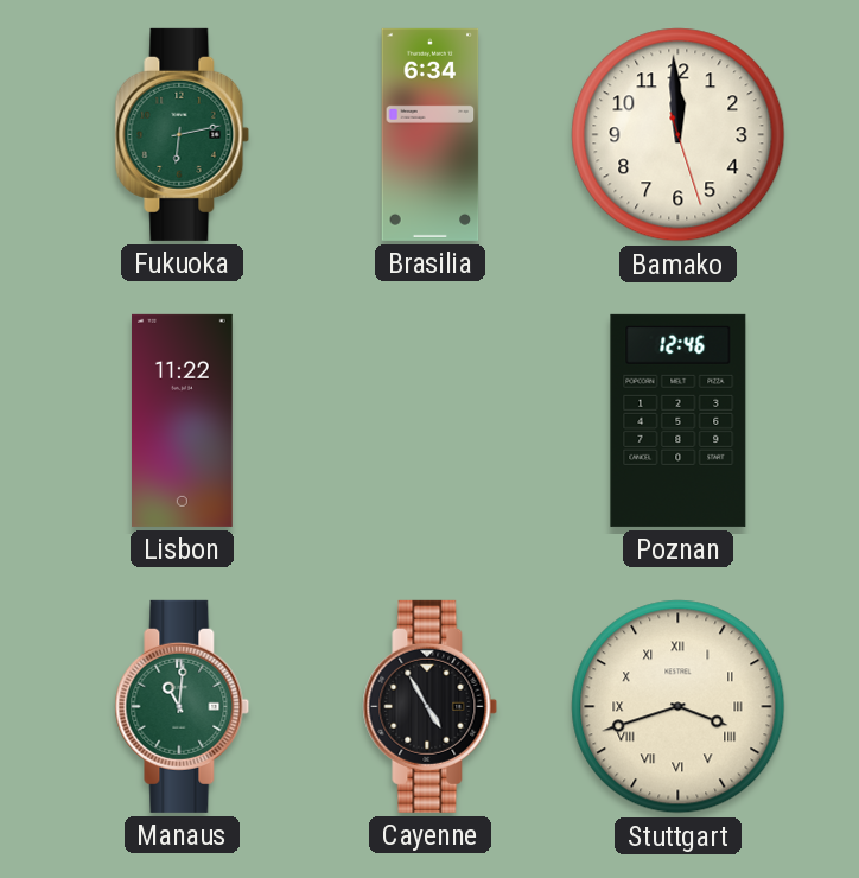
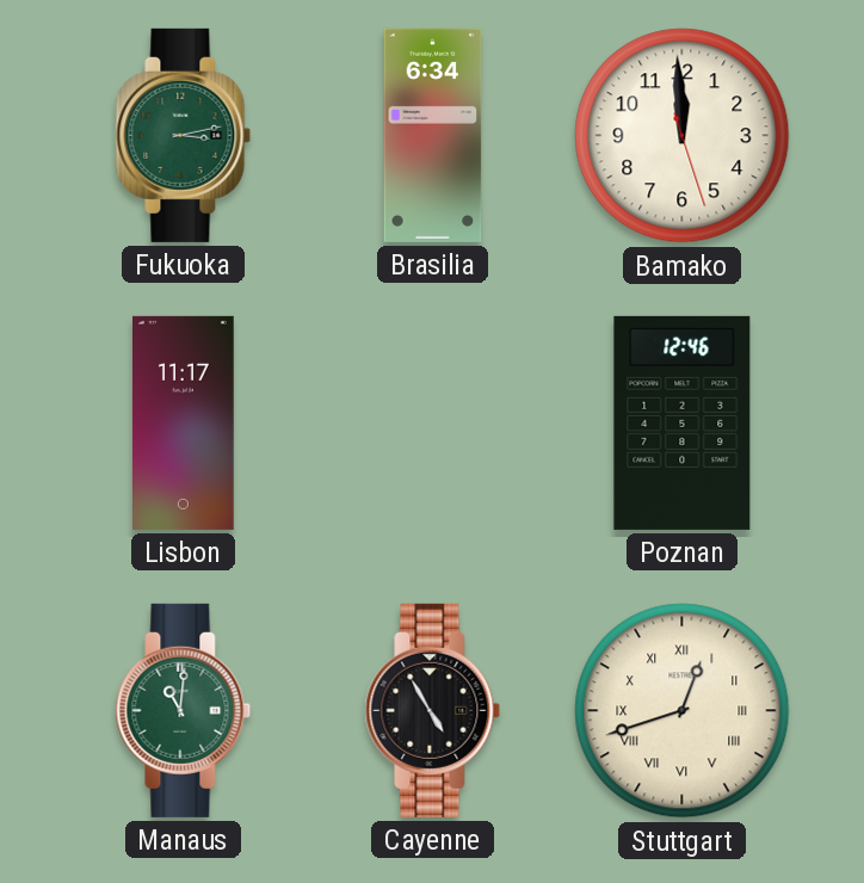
Fukuoka: 6:13 -> 3:13 (184, 135)
Lisbon: 11:22 -> 11:17 (184, 422)
Stuttgart: 3:42 -> 12:42 (683, 711)
